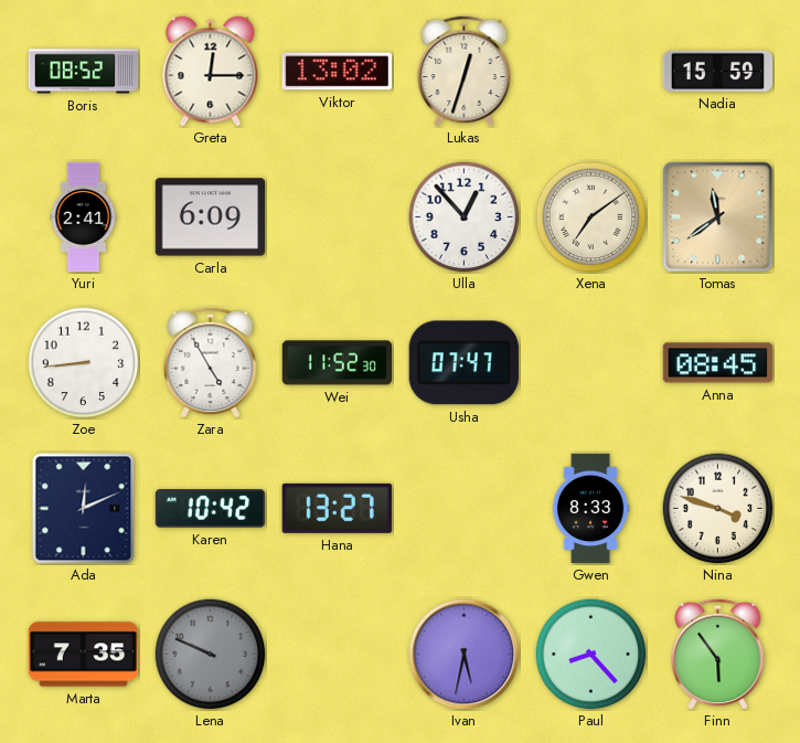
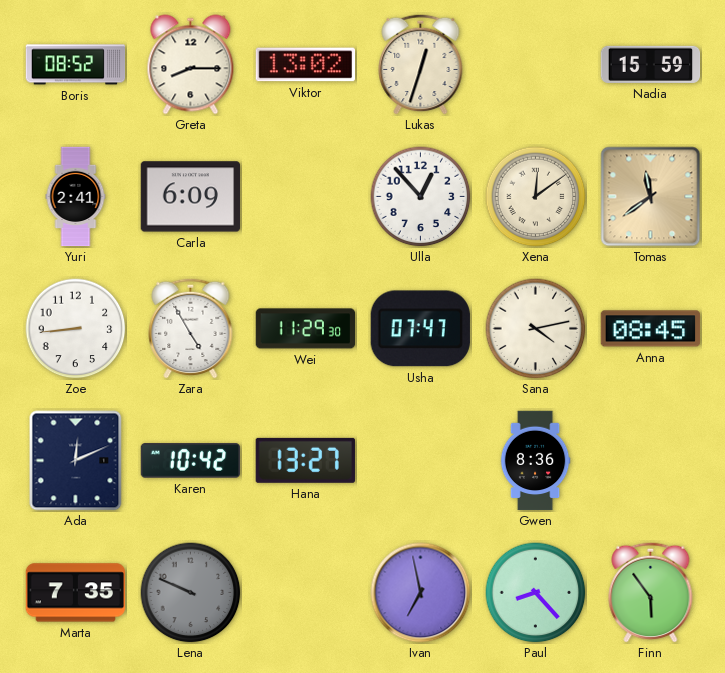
Greta: 12:15 -> 8:15 (191, 65)
Xena: 7:09 -> 12:09 (536, 197)
Wei: 11:52 -> 11:29 (306, 329)
Sana: none -> 4:13 (536, 329)
Gwen: 8:33 -> 8:36 (535, 461)
Nina: 3:48 -> none (718, 509)
Ivan: 5:32 -> 6:58 (421, 593)
